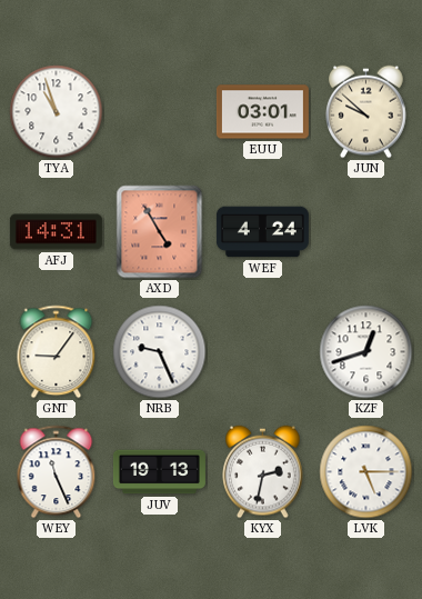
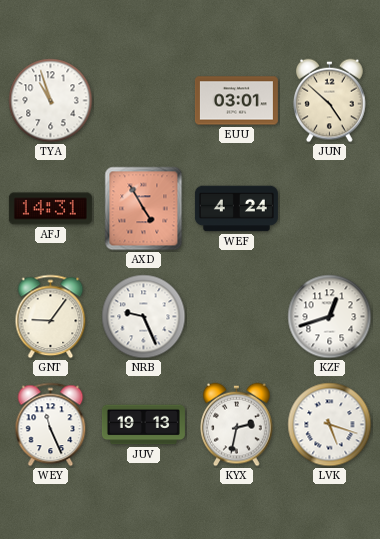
JUN: 9:52 -> 4:52 (330, 101)
LVK: 5:15 -> 5:18 (330, 425)
